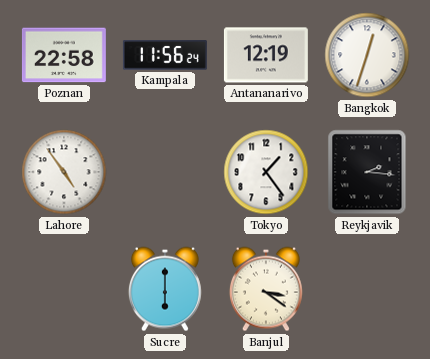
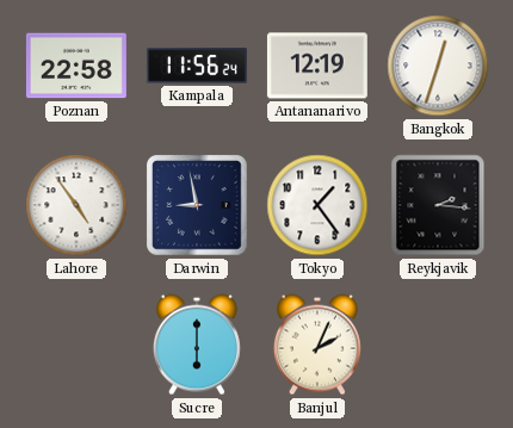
Darwin: none -> 8:58 (197, 205)
Banjul: 3:21 -> 2:04 (317, 345)
